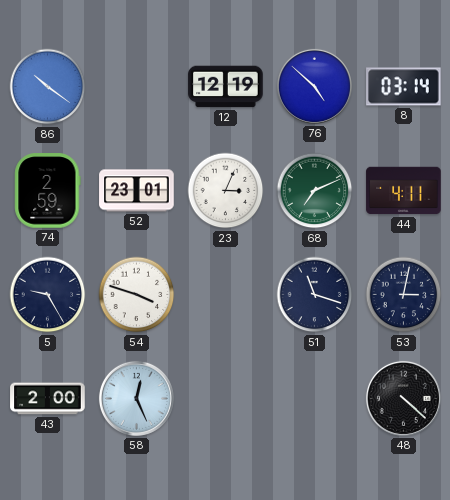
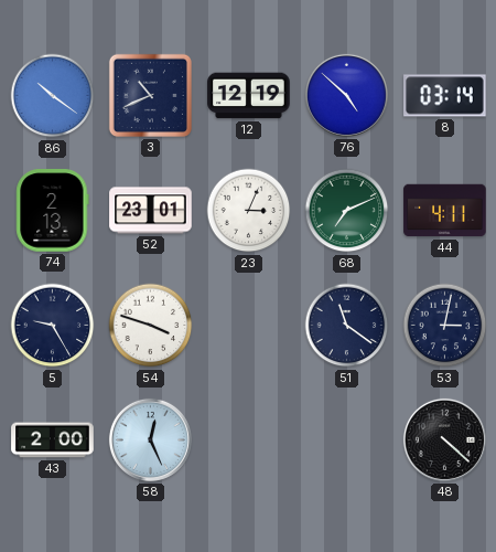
3: none -> 10:41 (150, 95)
74: 2:59 -> 2:13 (53, 211)
51: 11:18 -> 11:21 (347, 326)
